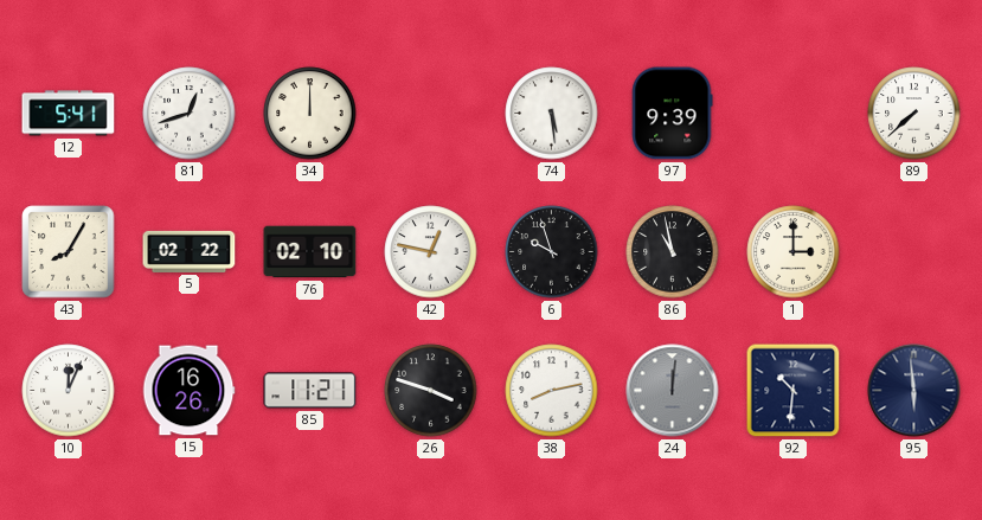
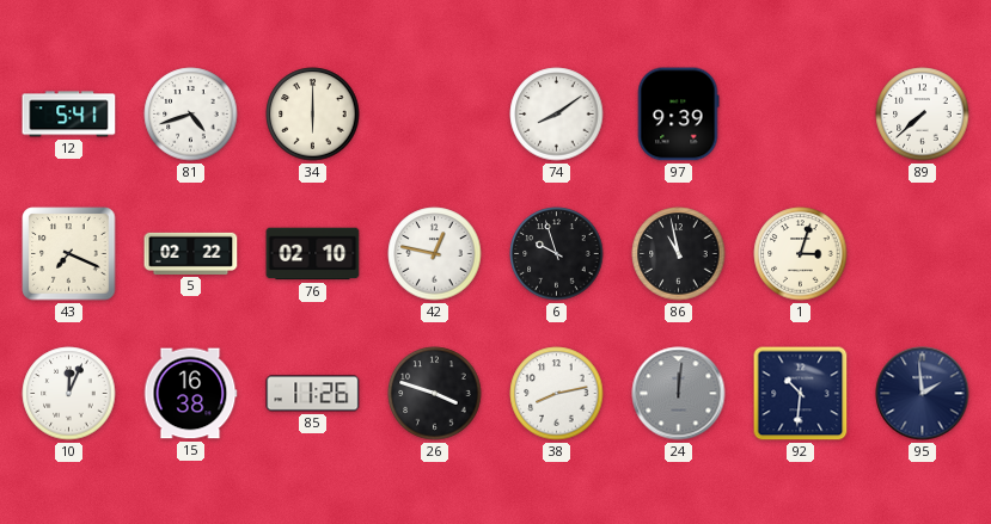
81: 12:42 -> 4:42 (191, 115)
34: 12:00 -> 6:00 (313, 115)
74: 5:29 -> 8:09 (557, 115)
43: 8:05 -> 7:19 (69, 254)
1: 3:00 -> 3:03 (801, 254)
15: 16:26 -> 16:38 (190, 394)
85: 11:21 -> 11:26 (313, 394)
95: 5:59 -> 1:59 (923, 394)
